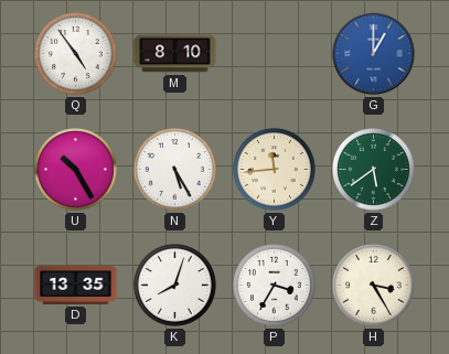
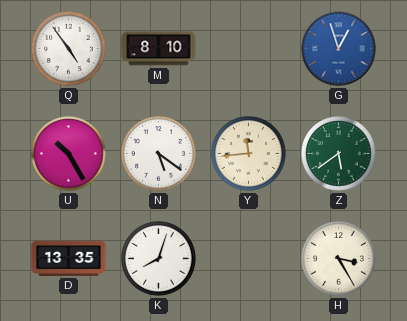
G: 1:00 -> 12:57 (339, 49)
N: 5:25 -> 5:21 (159, 154)
P: 3:35 -> none (275, 286)
